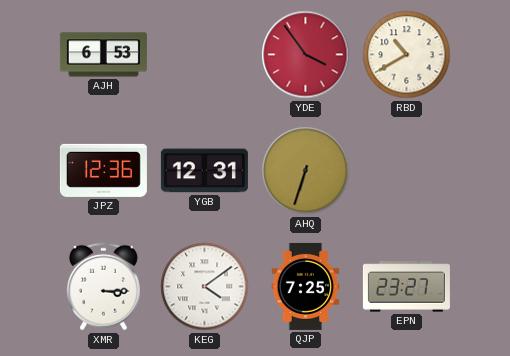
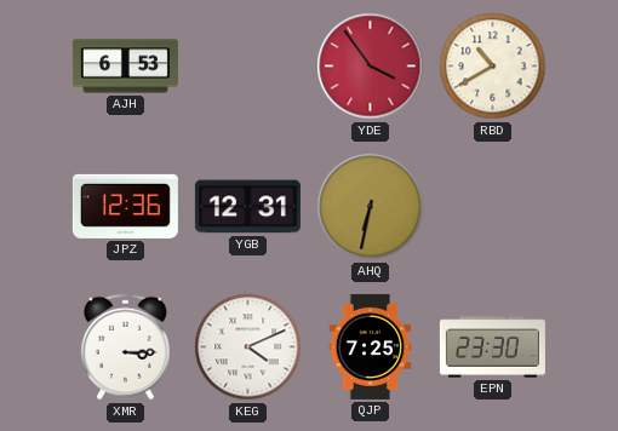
AHQ: 6:33 -> 6:32 (371, 207)
KEG: 4:09 -> 4:11 (248, 347)
EPN: 23:27 -> 23:30 (492, 347)
